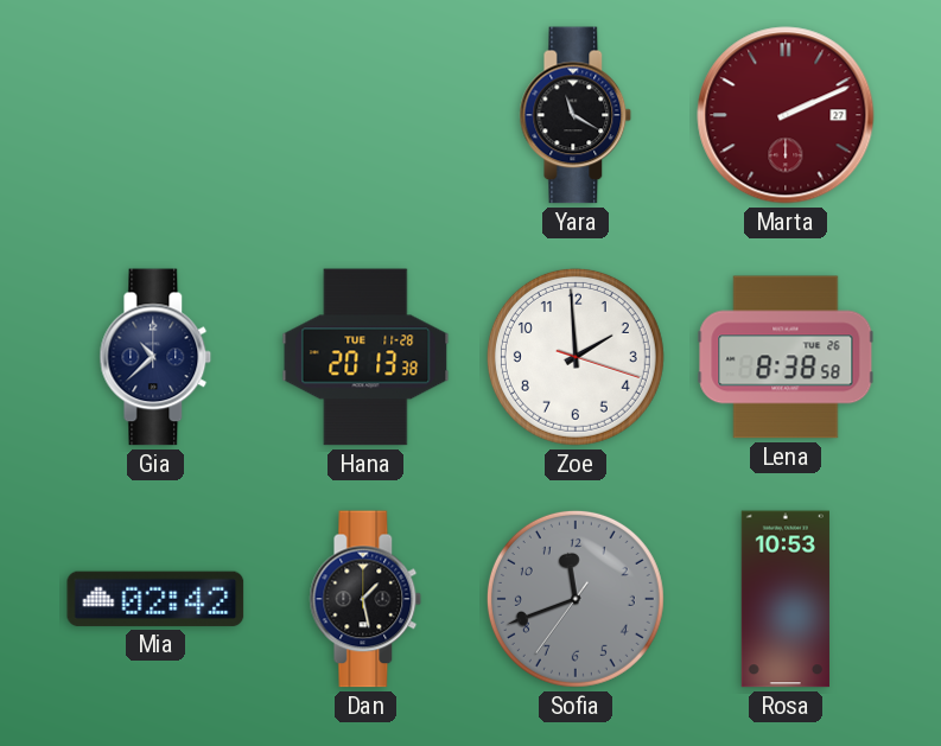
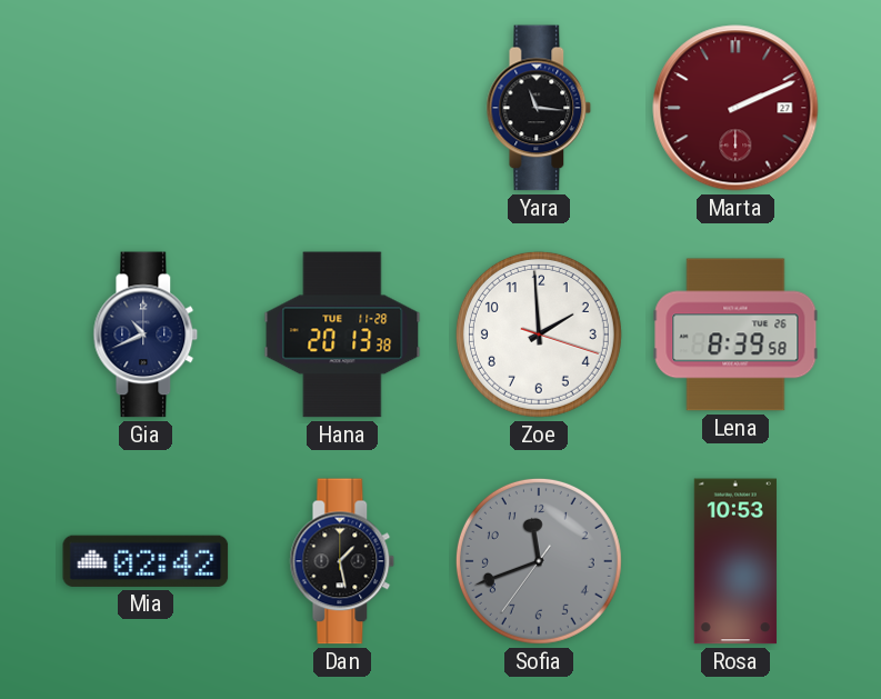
Yara: 11:20 -> 11:16 (539, 108)
Gia: 10:38 -> 10:41 (146, 334)
Lena: 8:38 -> 8:39 (735, 334)
